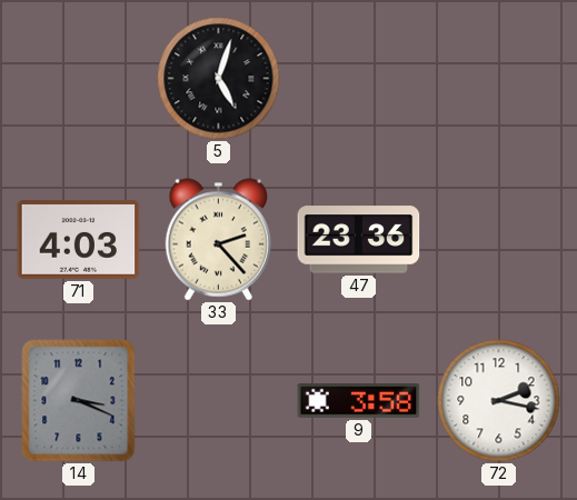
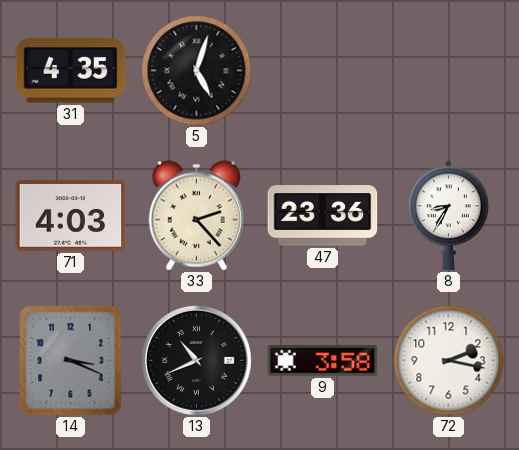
31: none -> 4:35 (71, 71)
8: none -> 8:35 (448, 216)
13: none -> 10:41 (197, 361)
